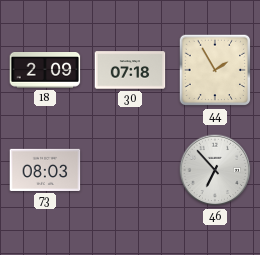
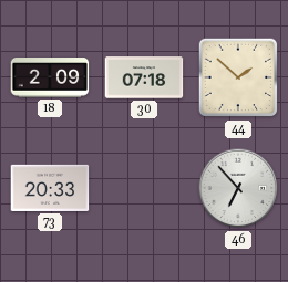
44: 1:55 -> 1:52 (238, 77)
73: 08:03 -> 20:33 (50, 188)
